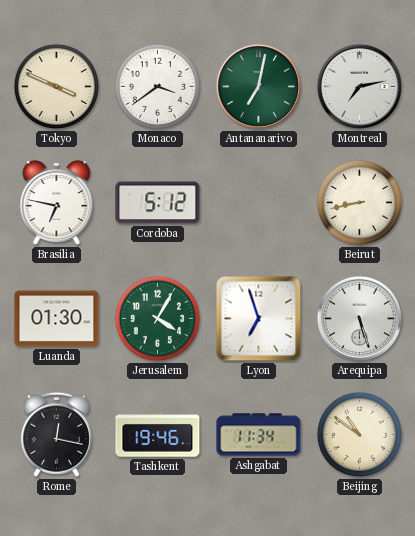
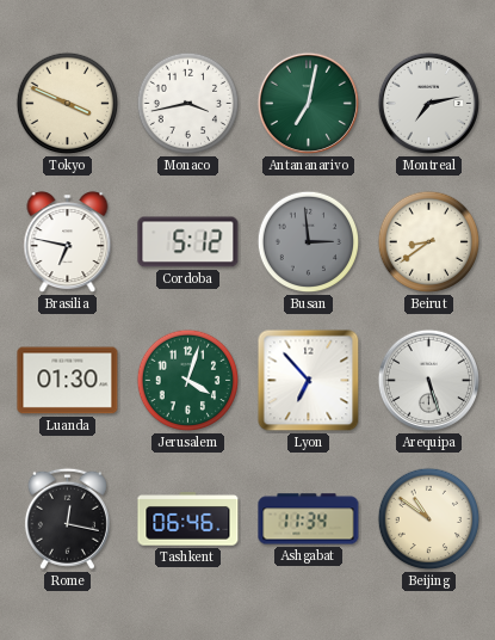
Monaco: 3:39 -> 3:43 (188, 104)
Busan: none -> 2:59 (309, 242)
Beirut: 8:43 -> 8:39 (429, 242)
Jerusalem: 4:05 -> 4:03 (188, 381)
Lyon: 6:57 -> 6:53 (309, 381)
Tashkent: 19:46 -> 06:46 (188, 519)
